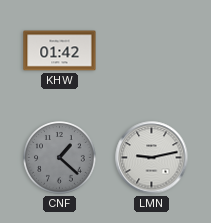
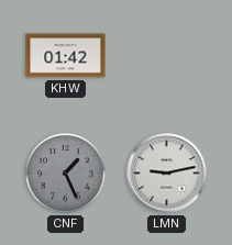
CNF: 1:22 -> 1:26 (66, 174)
